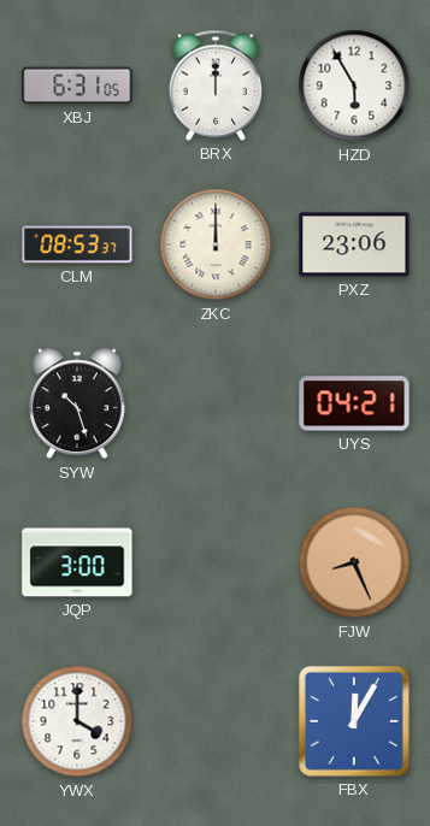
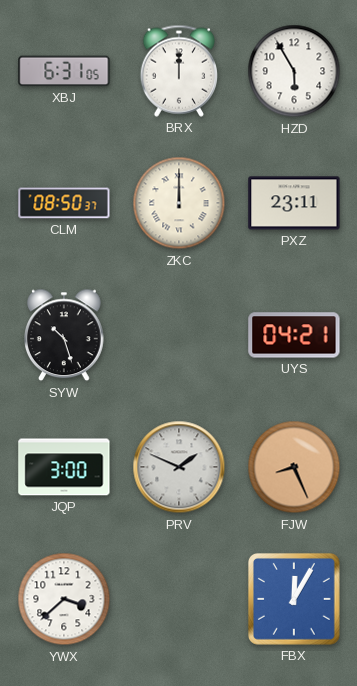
CLM: 08:53 -> 08:50 (64, 203)
PXZ: 23:06 -> 23:11 (294, 203)
PRV: none -> 1:49 (179, 467)
YWX: 4:00 -> 3:38 (64, 599)
